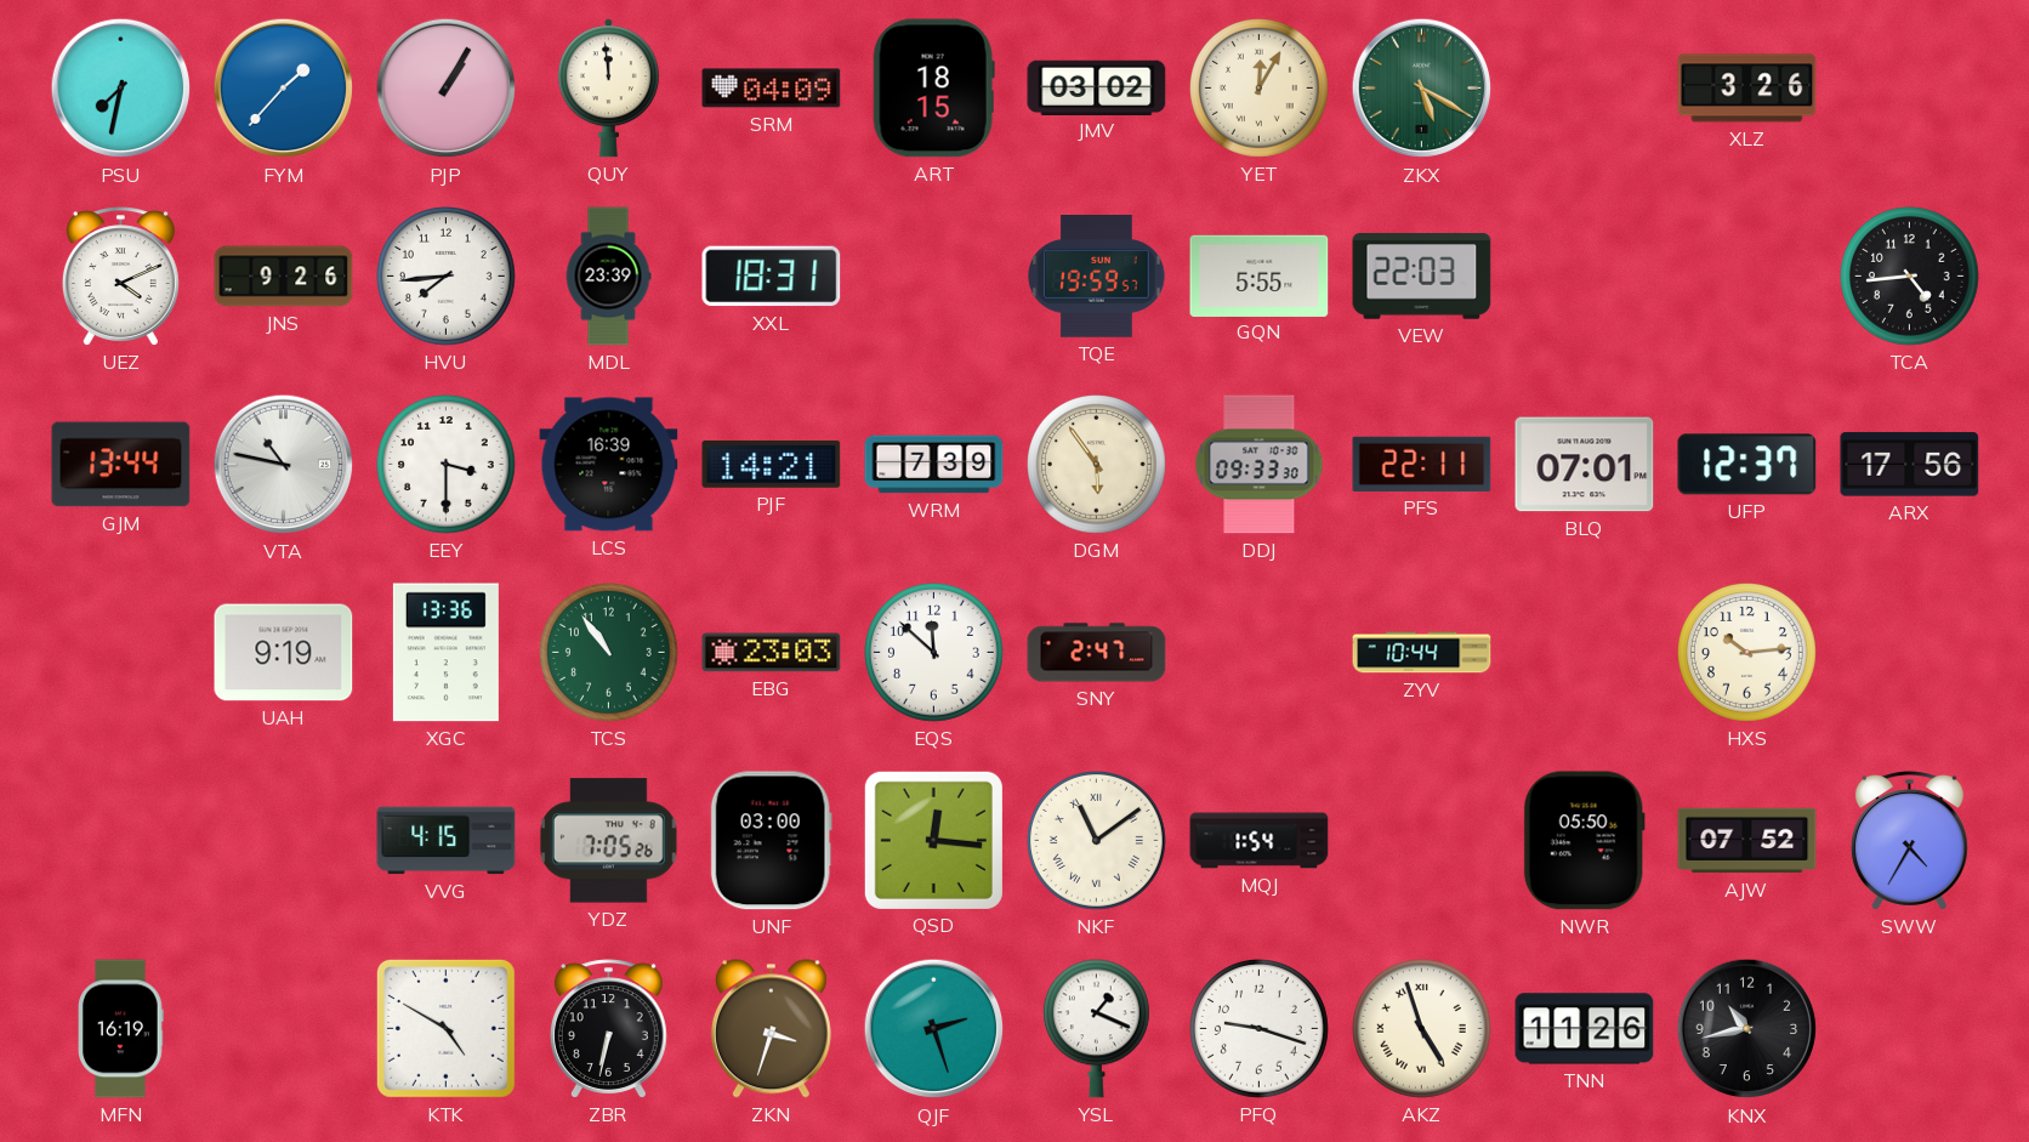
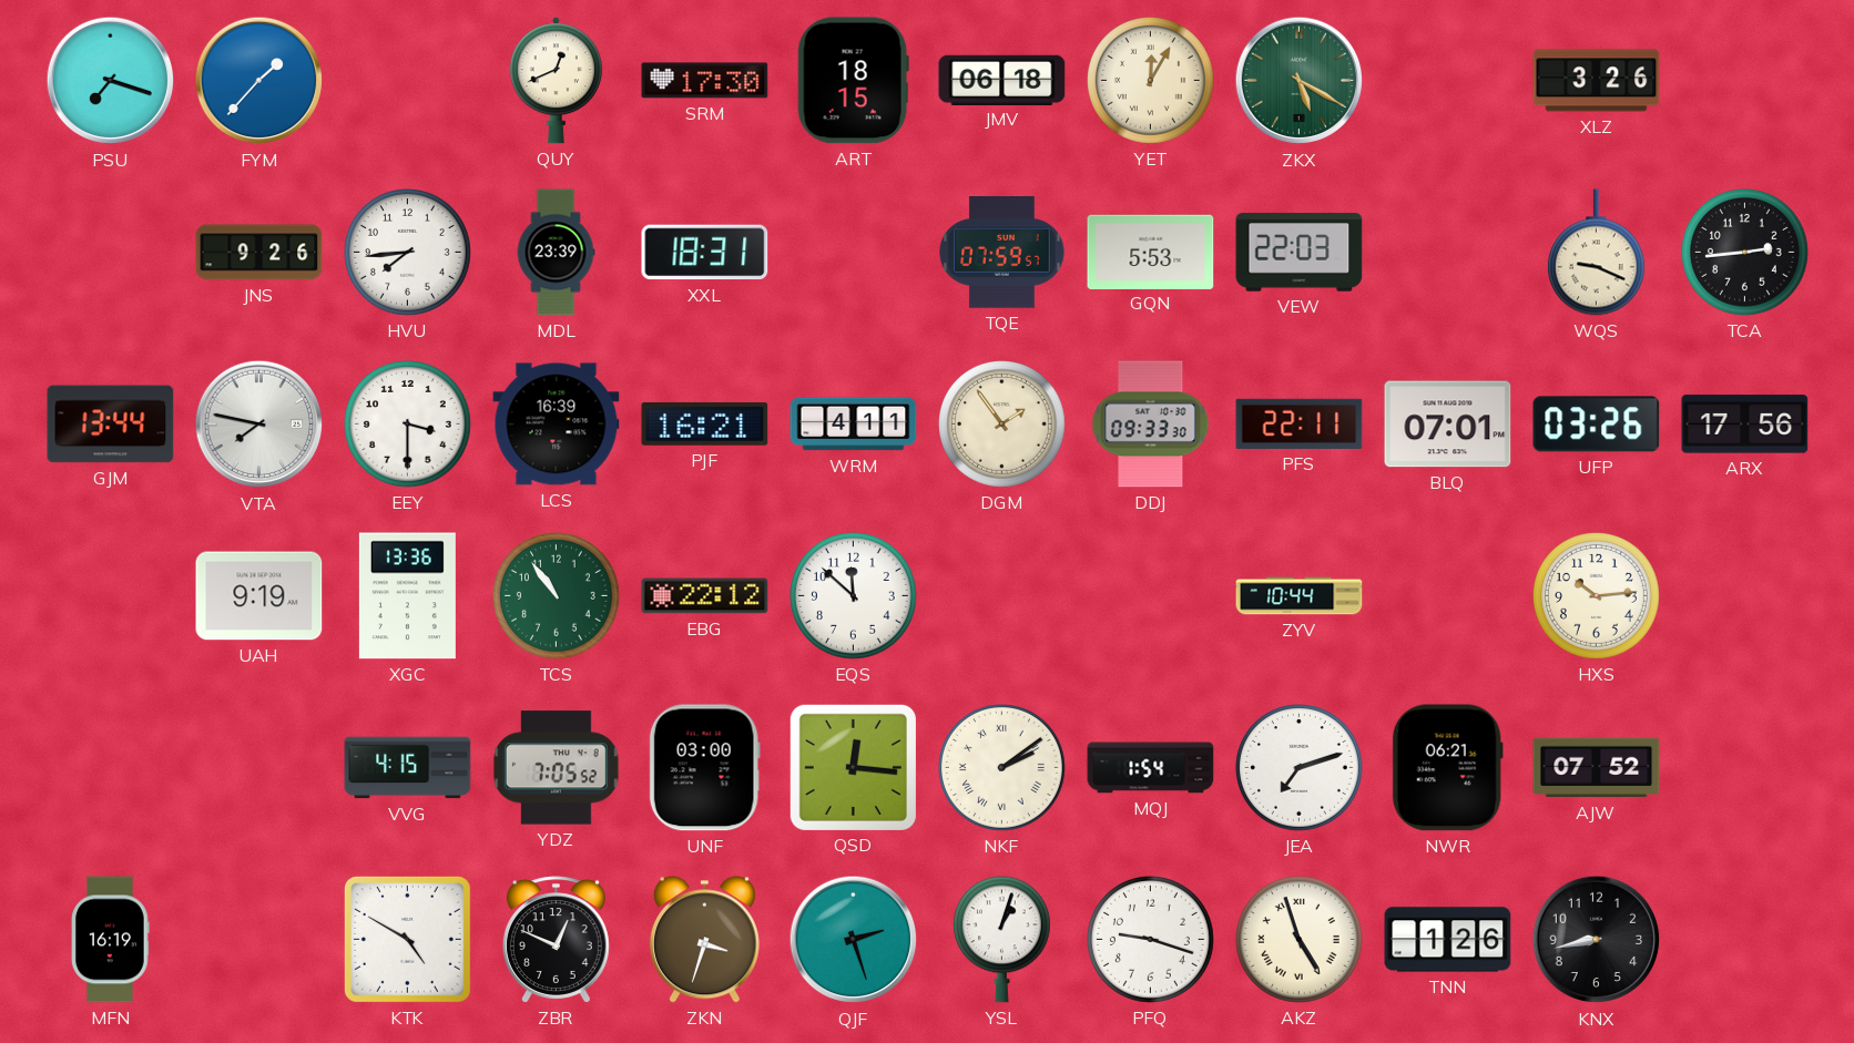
PSU: 7:32 -> 7:18 (111, 81)
PJP: 1:05 -> none (447, 89)
QUY: 11:59 -> 12:41 (556, 81)
SRM: 04:09 -> 17:30 (705, 81)
JMV: 03:02 -> 06:18 (1002, 80)
UEZ: 4:11 -> none (120, 277)
TQE: 19:59 -> 07:59 (1002, 253)
GQN: 5:55 -> 5:53 (1151, 252)
WQS: none -> 9:19 (1596, 253)
TCA: 4:44 -> 2:44 (1745, 253)
VTA: 10:47 -> 7:47 (259, 425)
PJF: 14:21 -> 16:21 (705, 425)
WRM: 7:39 -> 4:11 (854, 425)
DGM: 5:54 -> 1:54 (1002, 425)
UFP: 12:37 -> 03:26 (1597, 425)
EBG: 23:03 -> 22:12 (705, 596)
SNY: 2:47 -> none (1097, 653)
YDZ: 7:05:26 -> 7:05:52 (557, 768)
NKF: 11:09 -> 2:09 (1002, 768)
JEA: none -> 7:12 (1300, 768)
NWR: 05:50 -> 06:21 (1447, 768)
SWW: 4:35 -> none (1909, 841)
ZBR: 6:32 -> 12:49 (556, 940)
YSL: 1:19 -> 1:03 (1001, 940)
TNN: 11:26 -> 1:26 (1448, 940)
KNX: 10:43 -> 8:43 (1597, 940)
